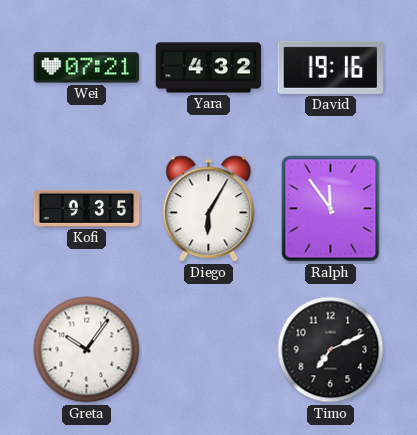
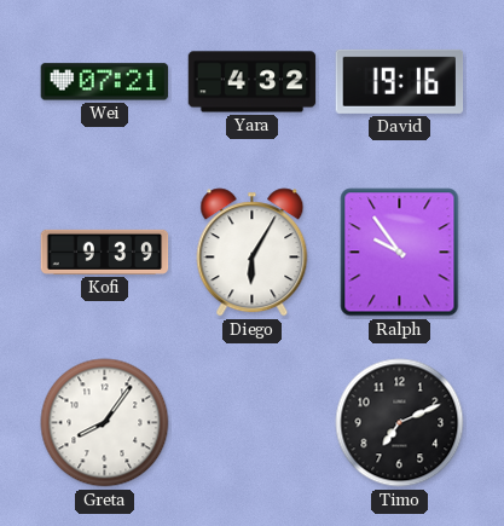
Kofi: 9:35 -> 9:39 (105, 252)
Ralph: 11:54 -> 9:54 (400, 253)
Greta: 10:06 -> 8:06 (105, 423)
